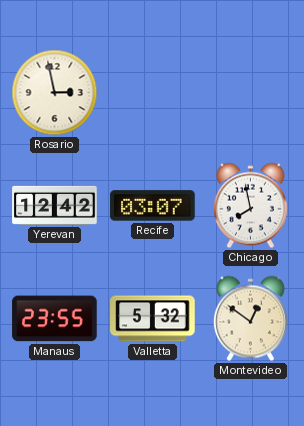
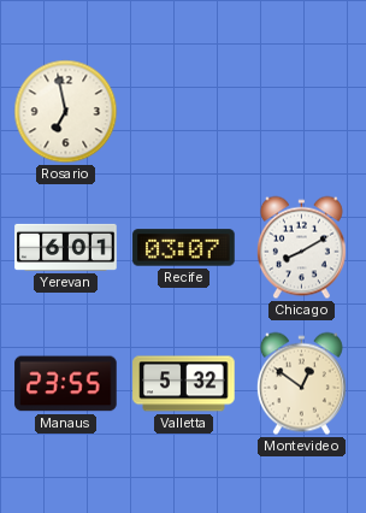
Rosario: 2:58 -> 6:58 (66, 112)
Yerevan: 12:42 -> 6:01 (66, 247)
Chicago: 7:58 -> 8:10 (301, 248)
